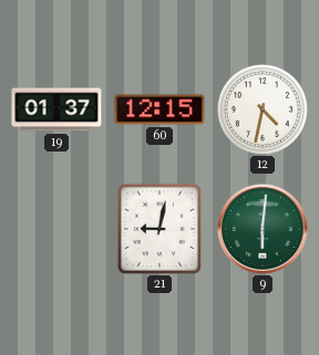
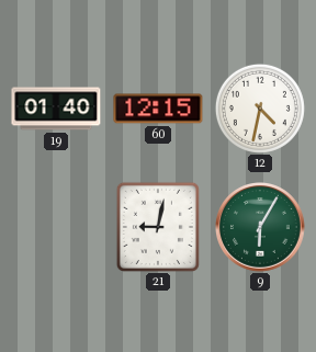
19: 01:37 -> 01:40 (56, 109)
9: 6:01 -> 6:05 (261, 228)
